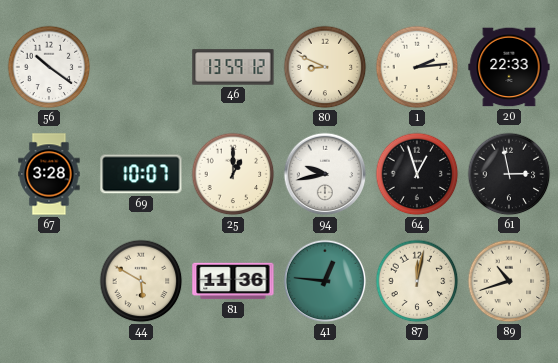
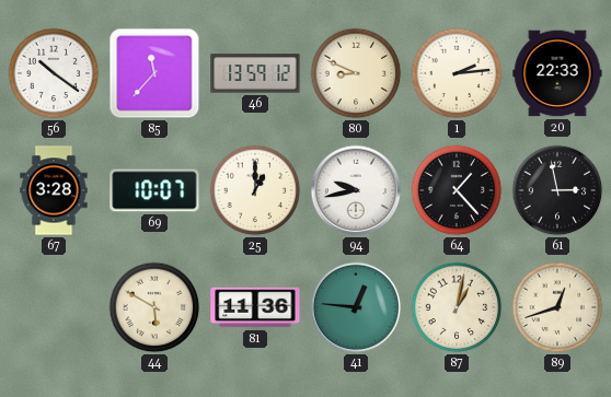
85: none -> 11:37 (154, 73)
64: 12:57 -> 1:23 (457, 190)
87: 12:02 -> 1:02 (457, 307)
89: 10:42 -> 12:42 (557, 307)
